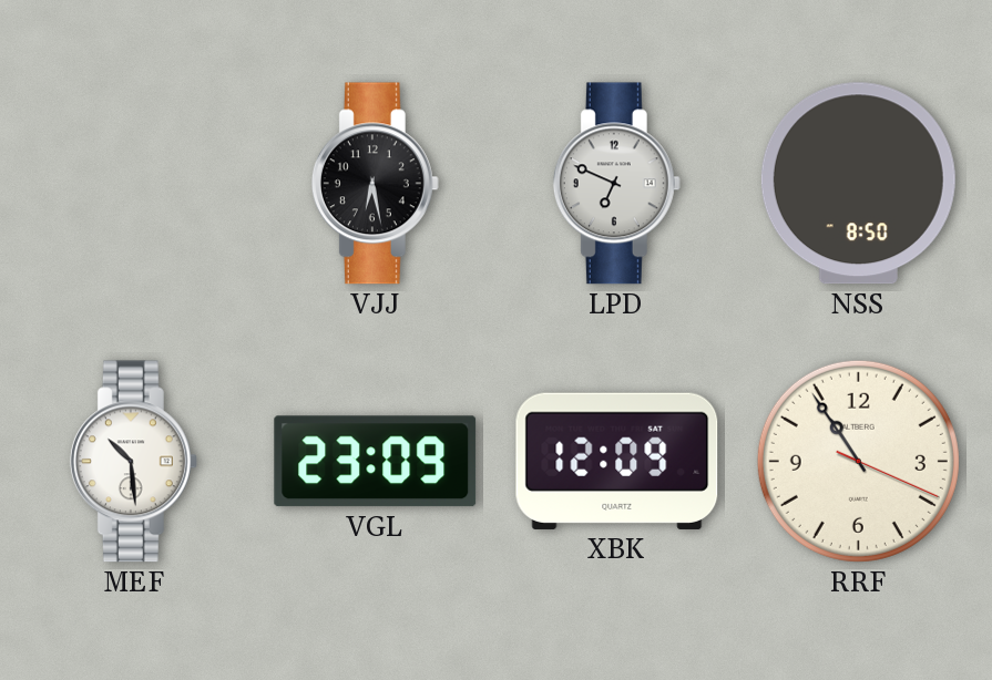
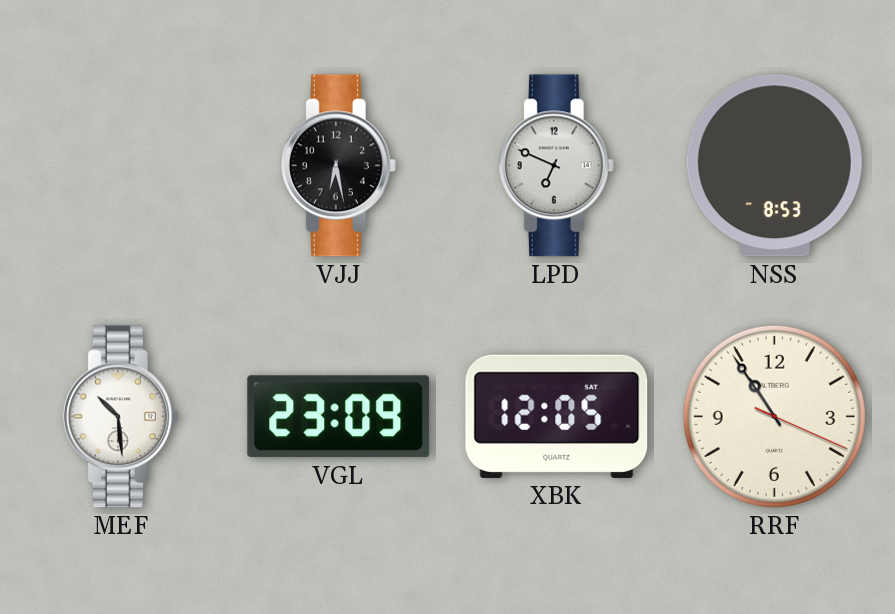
NSS: 8:50 -> 8:53 (774, 166)
XBK: 12:09 -> 12:05 (557, 416)
